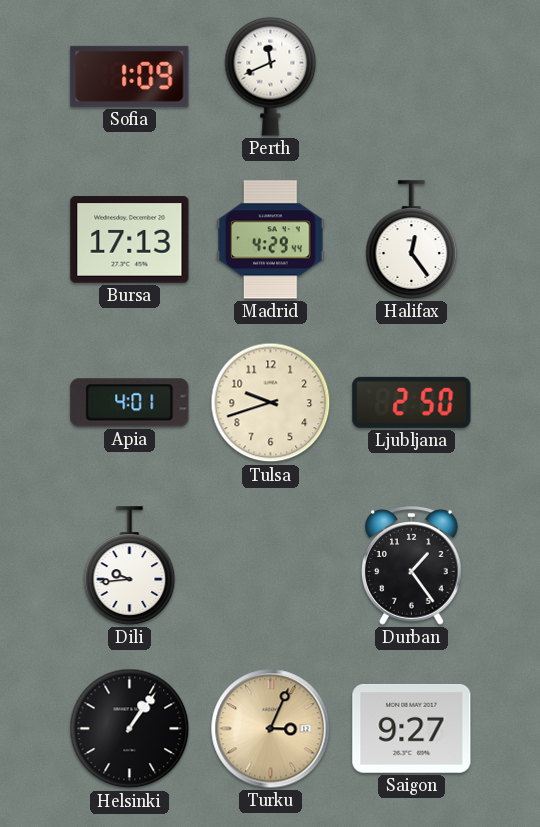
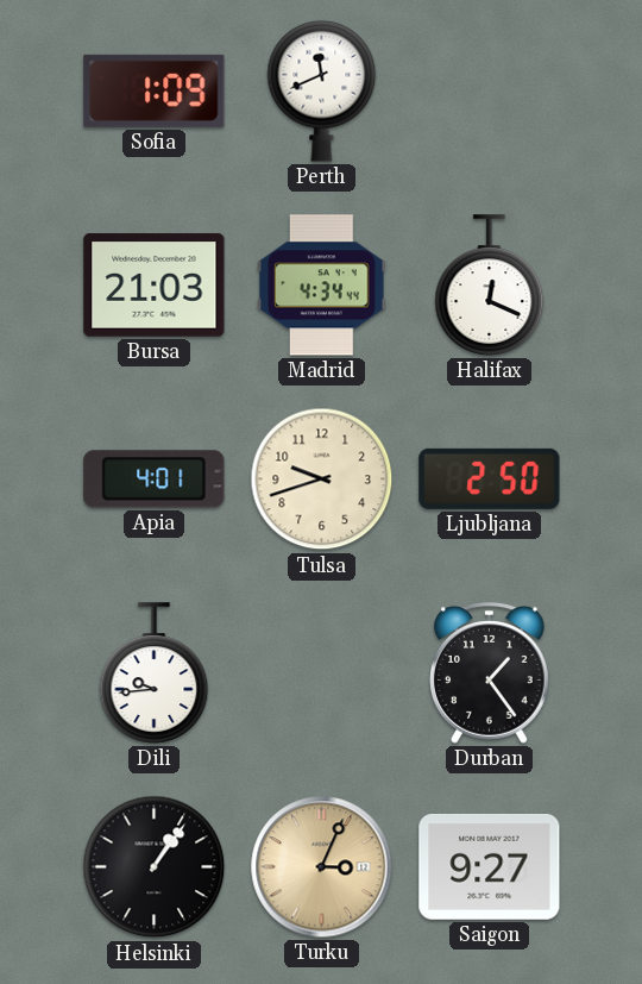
Bursa: 17:13 -> 21:03 (155, 286)
Madrid: 4:29 -> 4:34 (322, 286)
Halifax: 12:24 -> 12:19 (490, 286)
